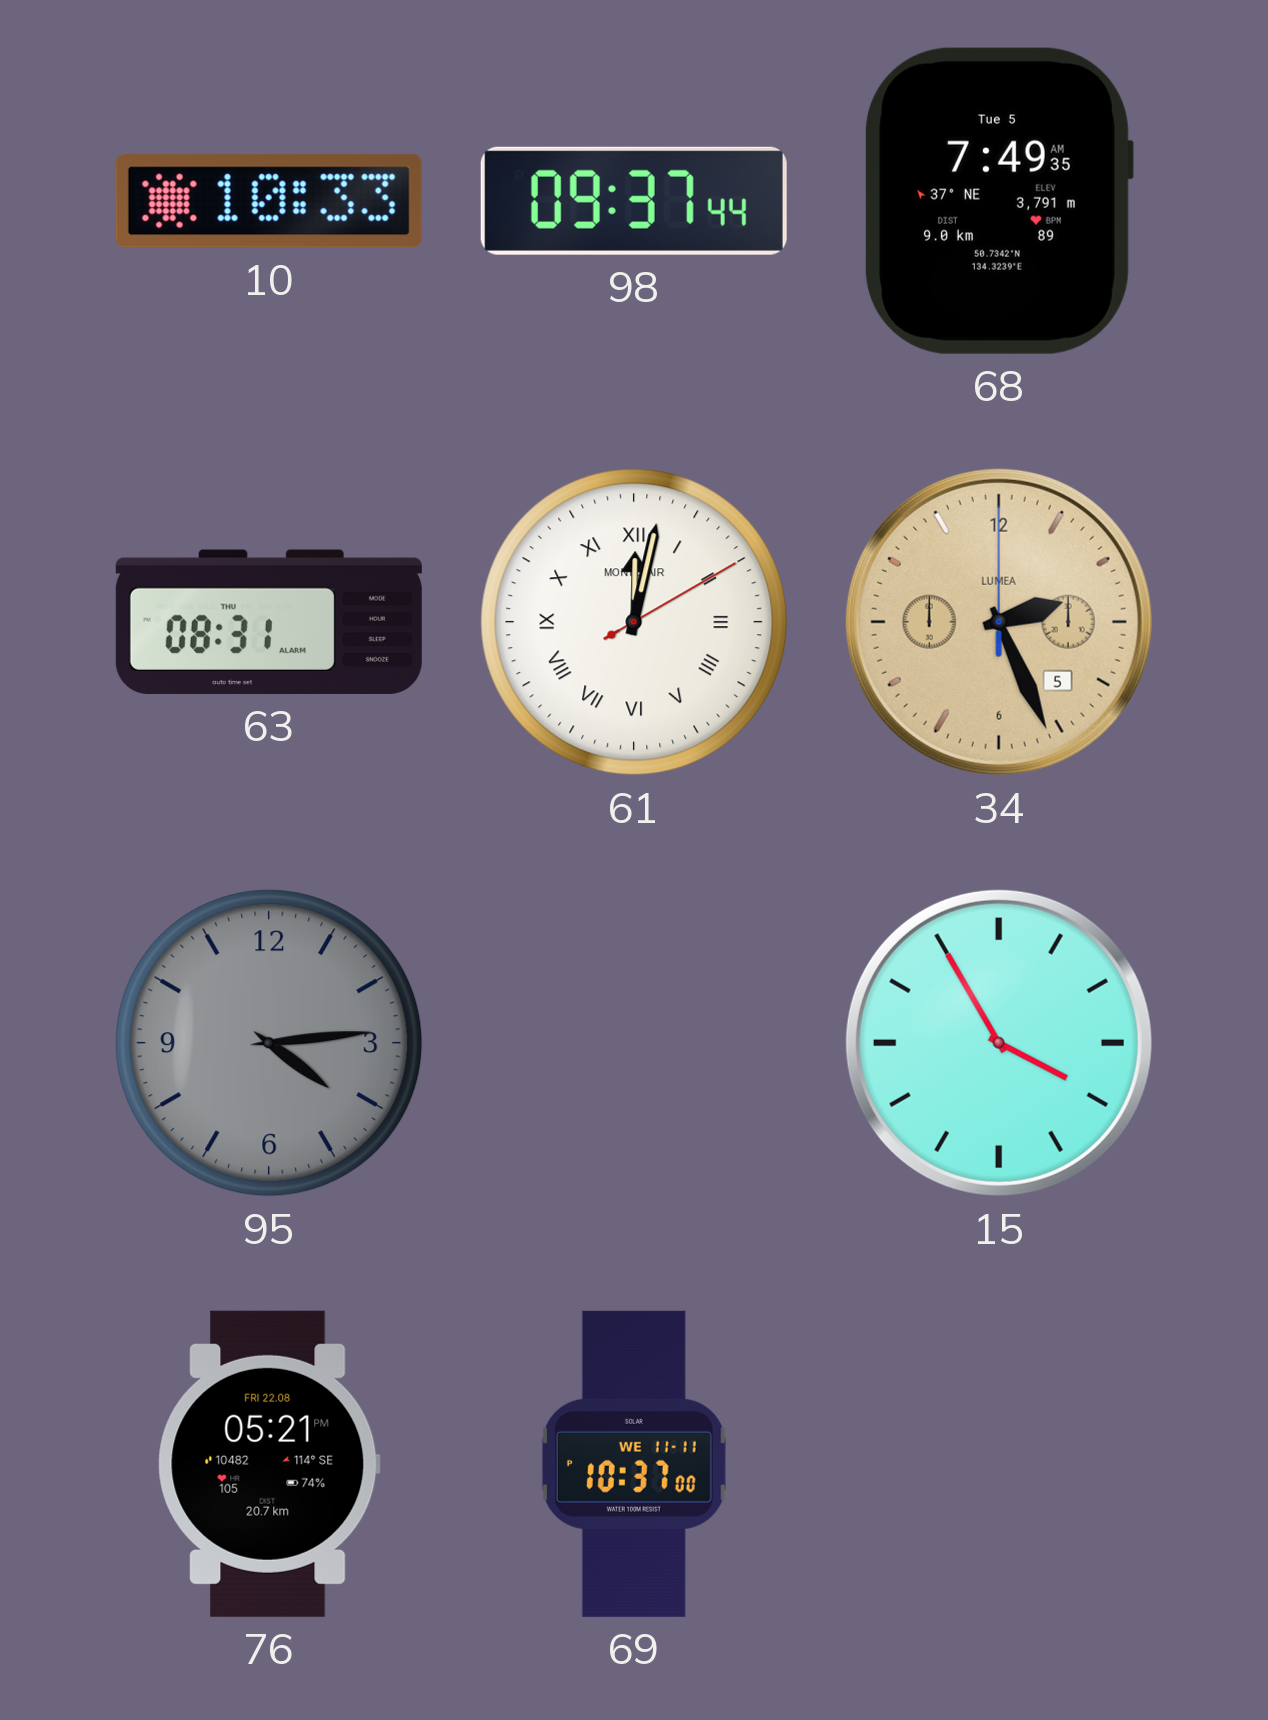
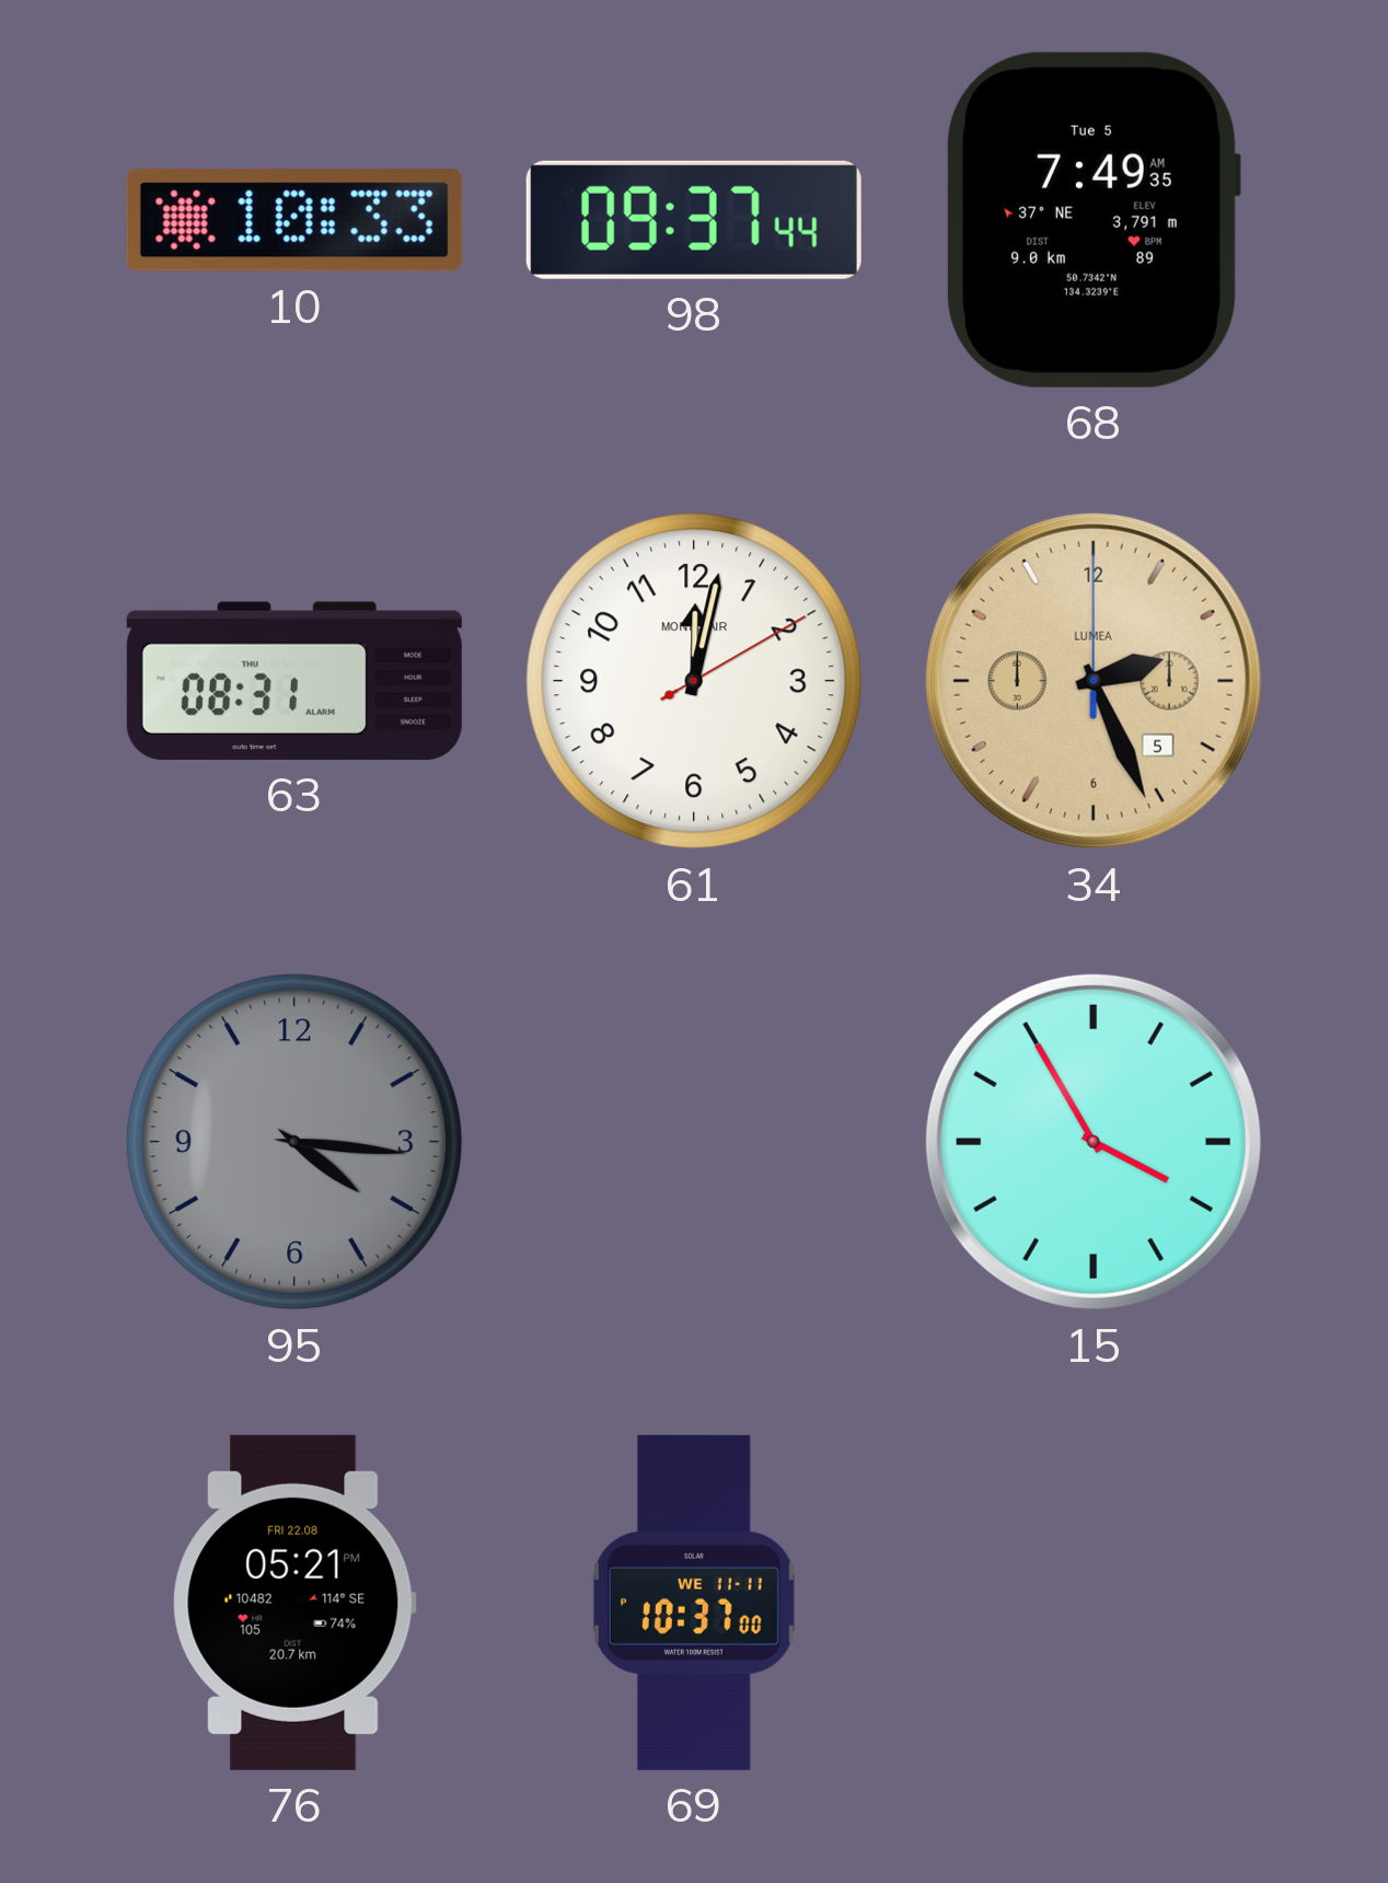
61 numerals: Roman -> Arabic (694, 681)
95: 4:14 -> 4:16 (294, 1142)
